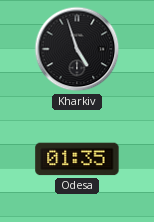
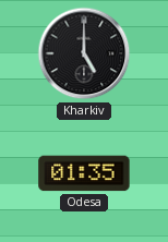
Kharkiv: 4:57 -> 5:00 (84, 53)
